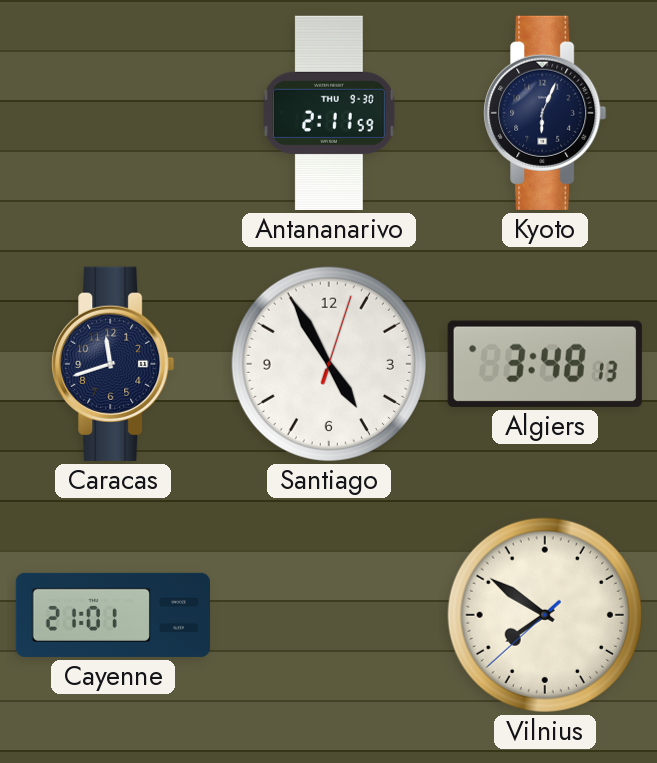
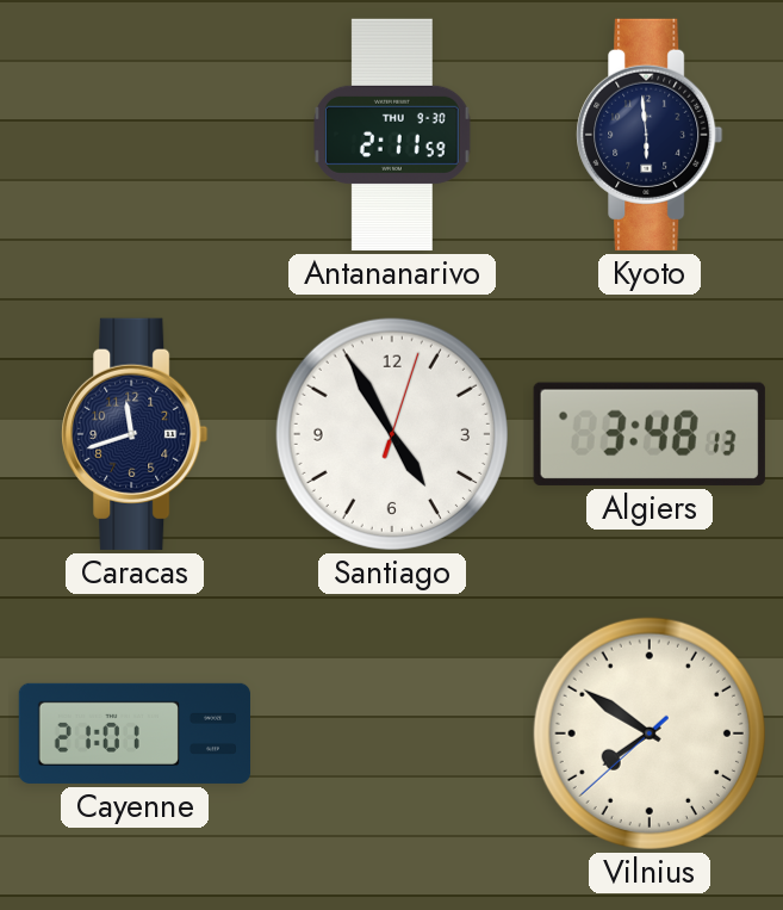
Kyoto: 6:04 -> 5:59 (650, 135)
